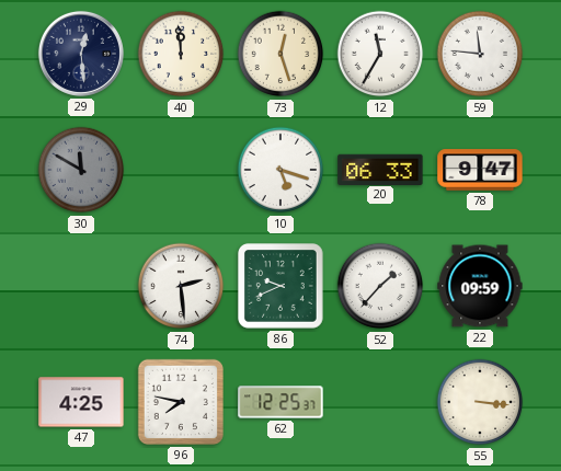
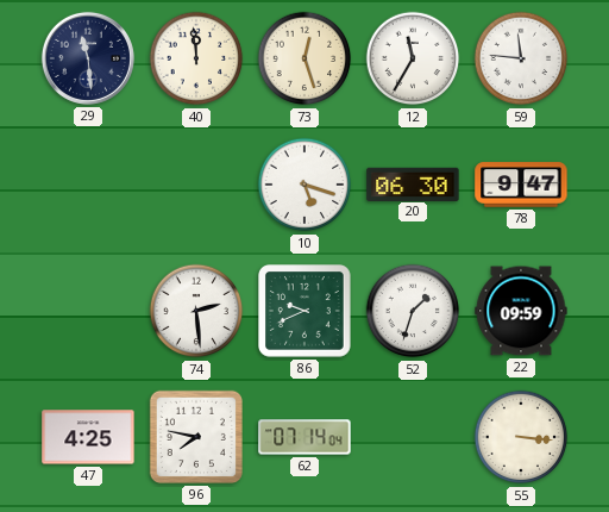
29: 12:29 -> 11:29 (88, 58)
30: 11:50 -> none (81, 170)
20: 06:33 -> 06:30 (413, 183)
52: 1:37 -> 1:33 (413, 311)
62: 12:25 -> 07:14 (304, 437)
